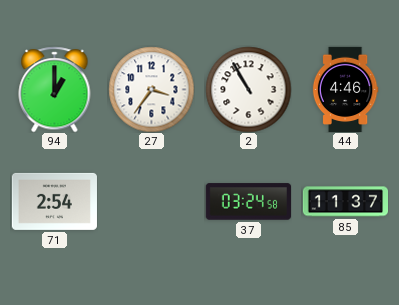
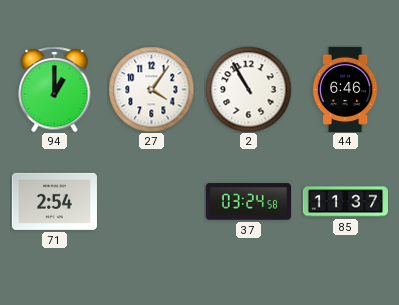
27: 3:36 -> 4:06 (151, 89)
44: 4:46 -> 6:46 (345, 89)
